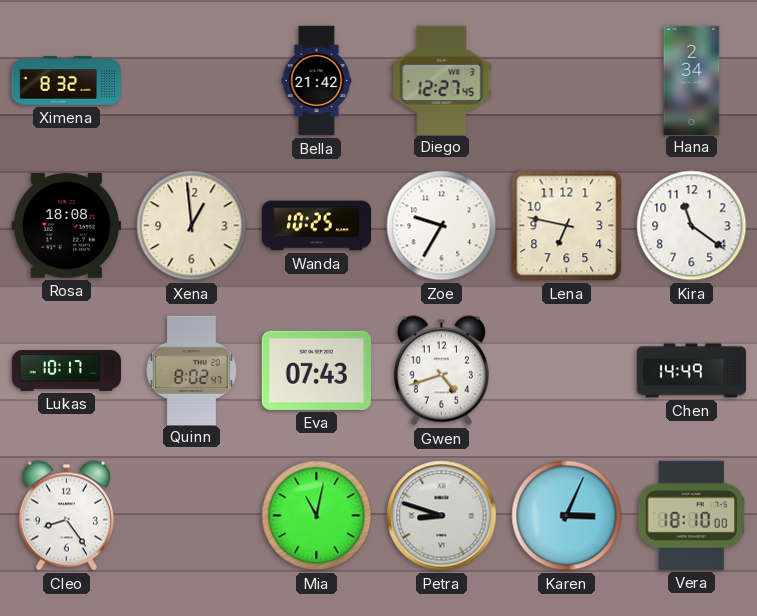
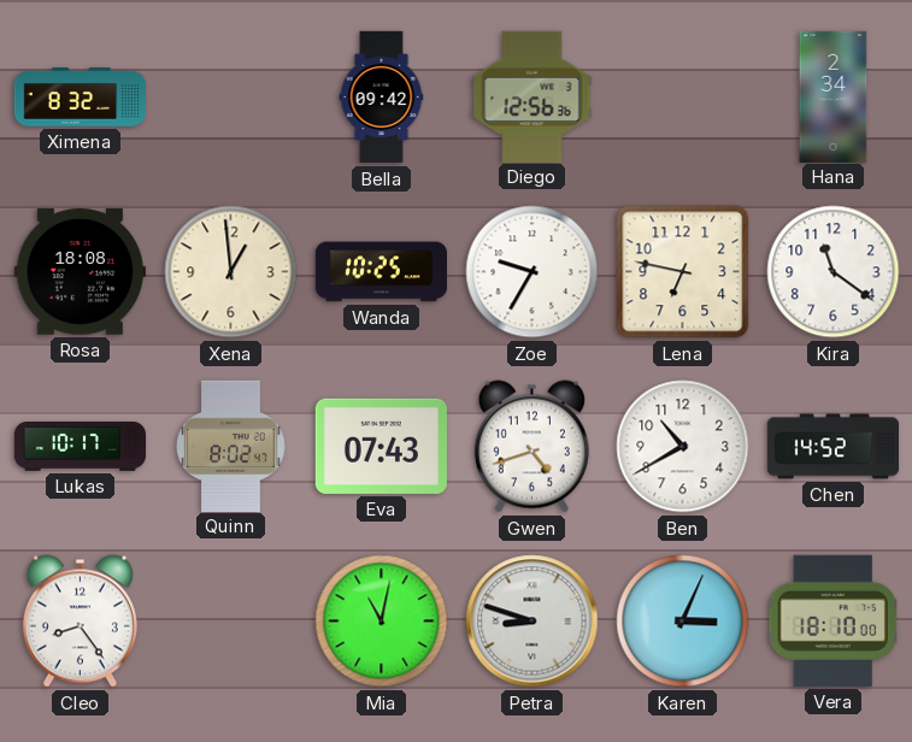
Bella: 21:42 -> 09:42 (382, 98)
Diego: 12:27 -> 12:56 (533, 96)
Ben: none -> 10:40 (683, 447)
Chen: 14:49 -> 14:52 (834, 447)
